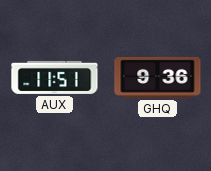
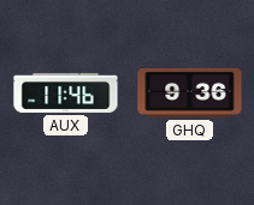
AUX: 11:51 -> 11:46 (66, 92)
